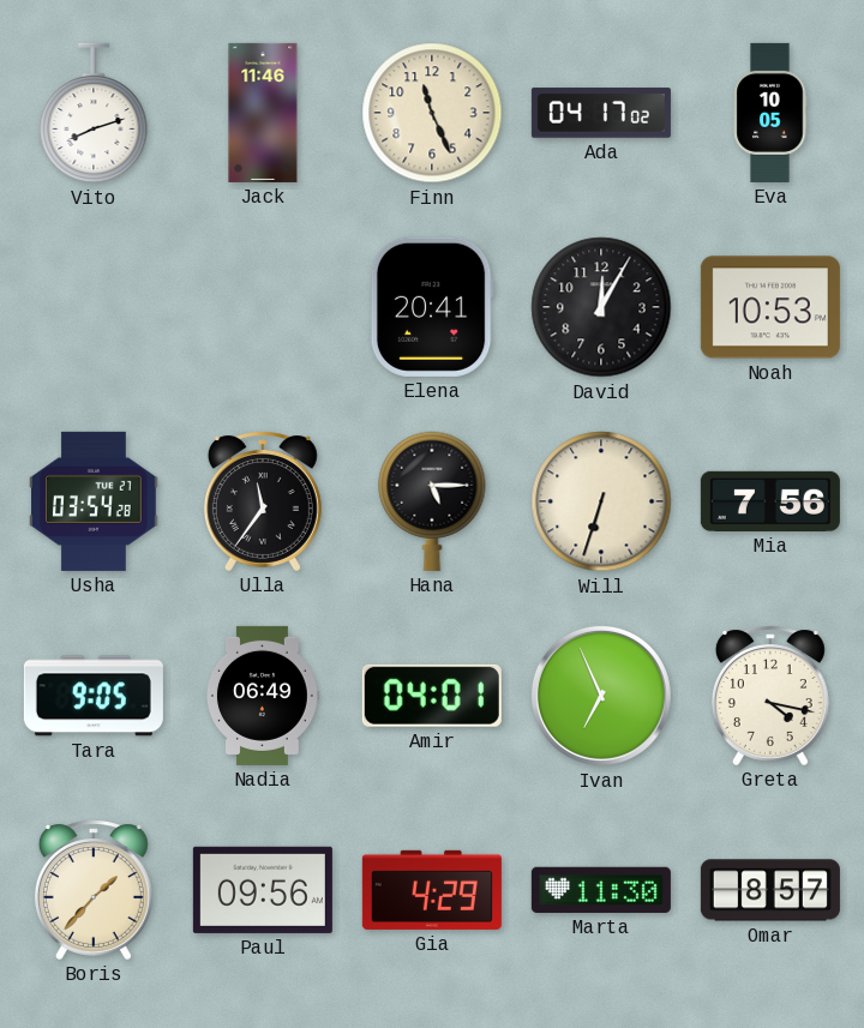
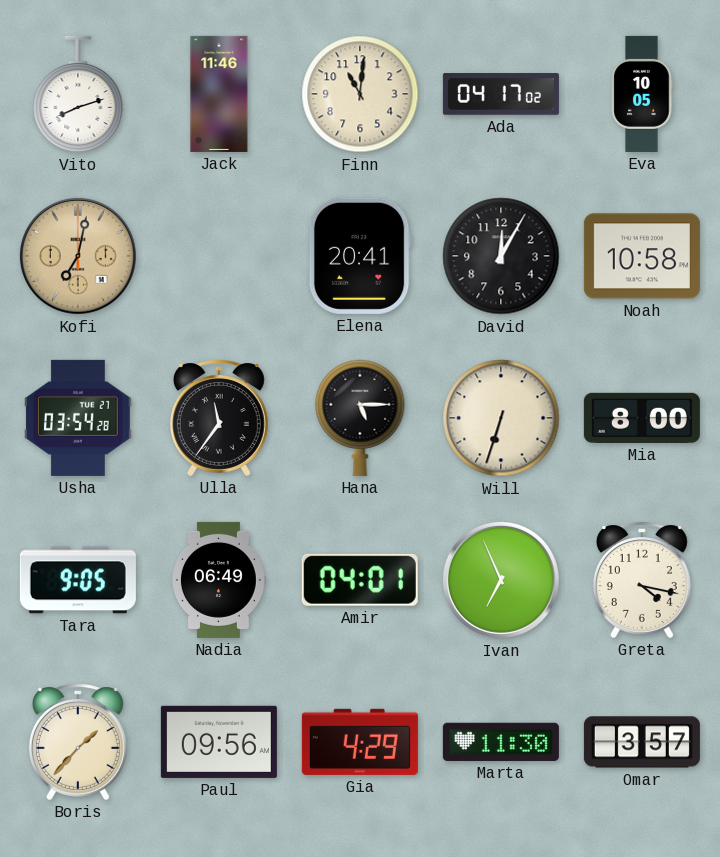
Finn: 11:26 -> 11:01 (360, 94)
Kofi: none -> 7:02 (78, 256)
Noah: 10:53 -> 10:58 (642, 256)
Mia: 7:56 -> 8:00 (642, 418)
Omar: 8:57 -> 3:57 (642, 742)
